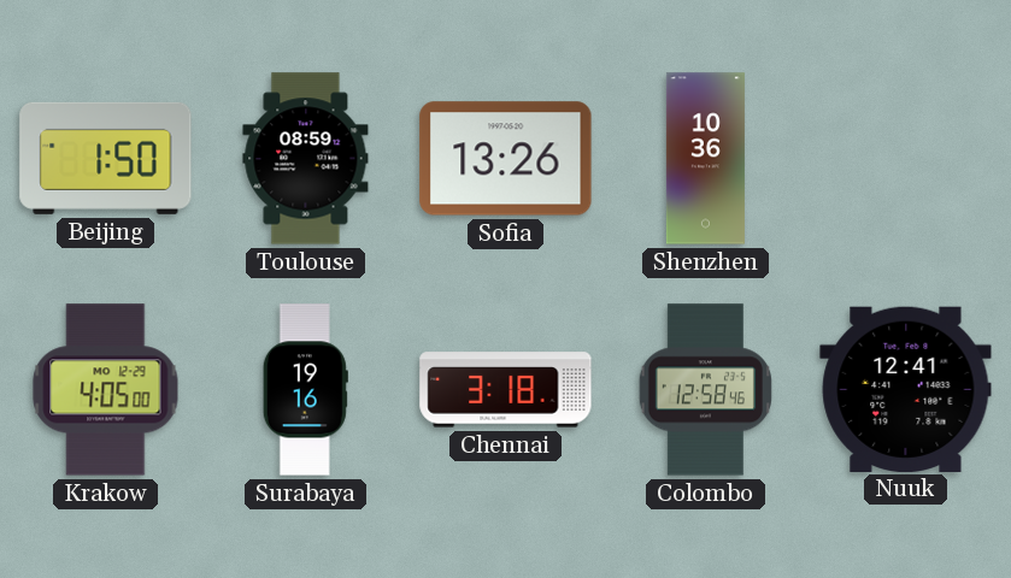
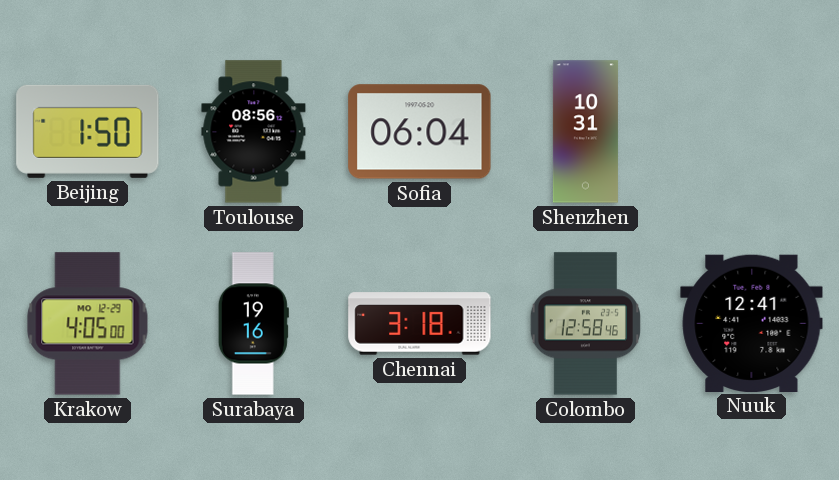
Toulouse: 08:59 -> 08:56 (254, 132)
Sofia: 13:26 -> 06:04 (420, 132)
Shenzhen: 10:36 -> 10:31 (585, 132)
